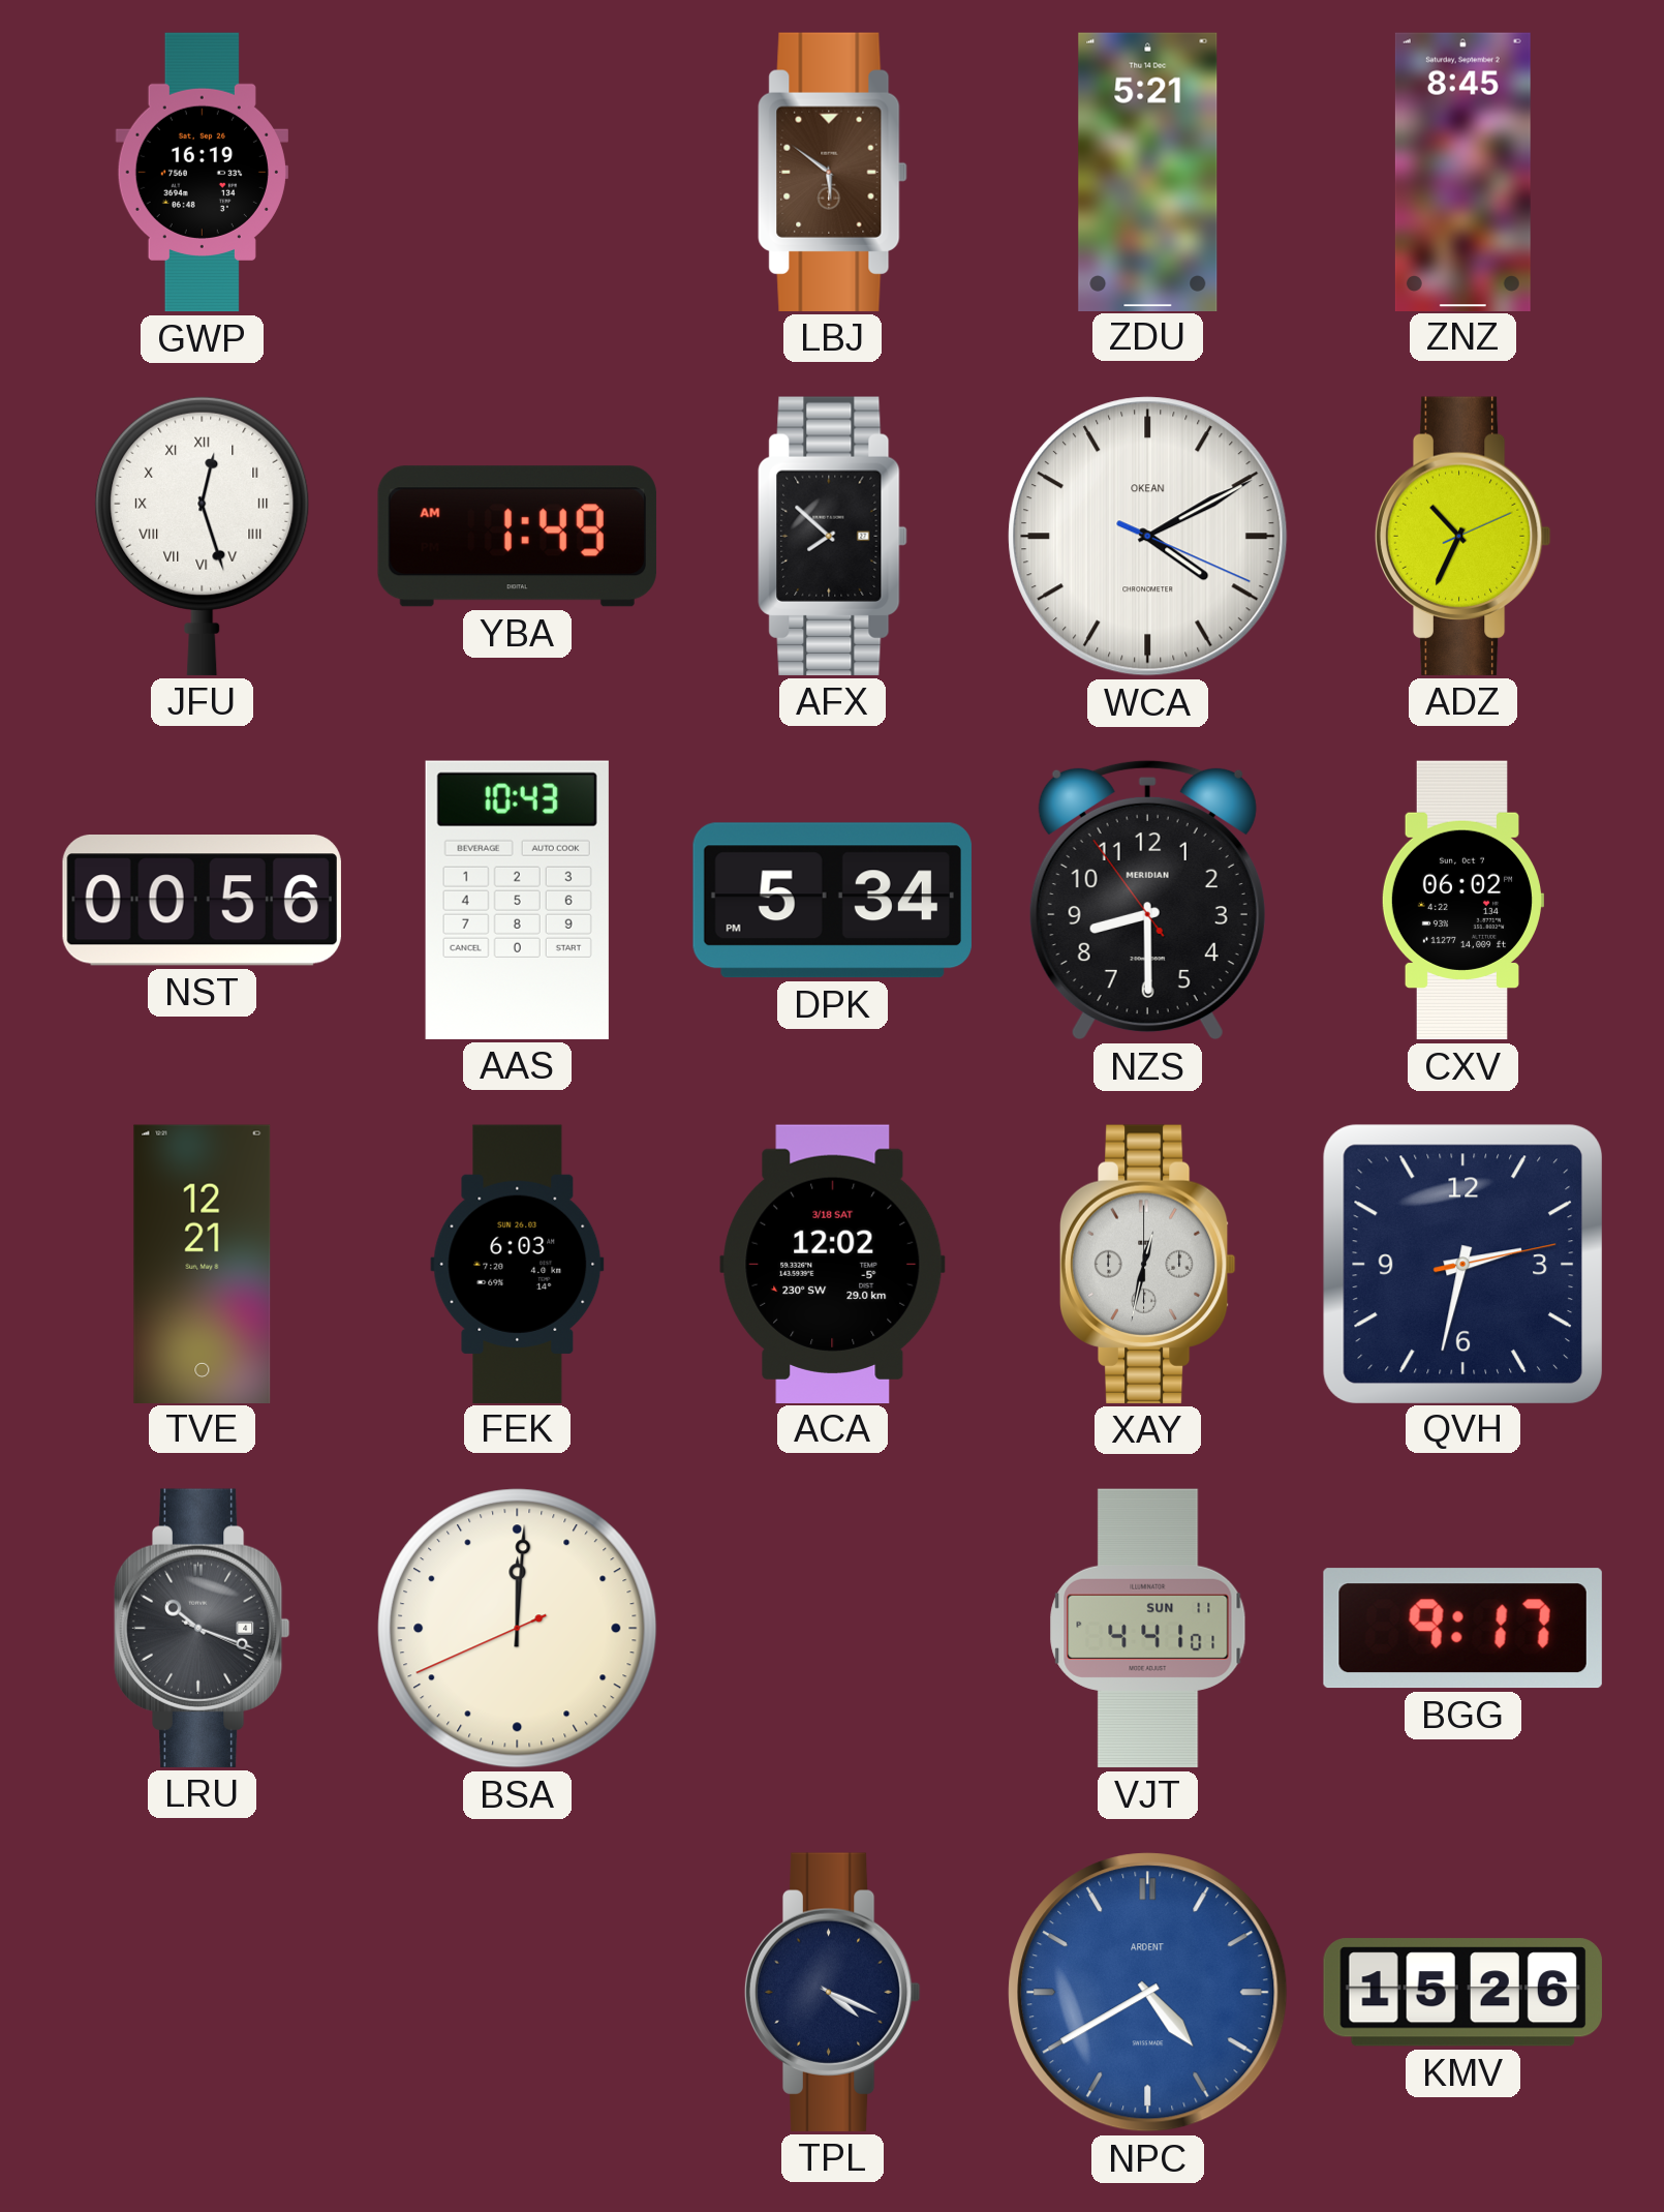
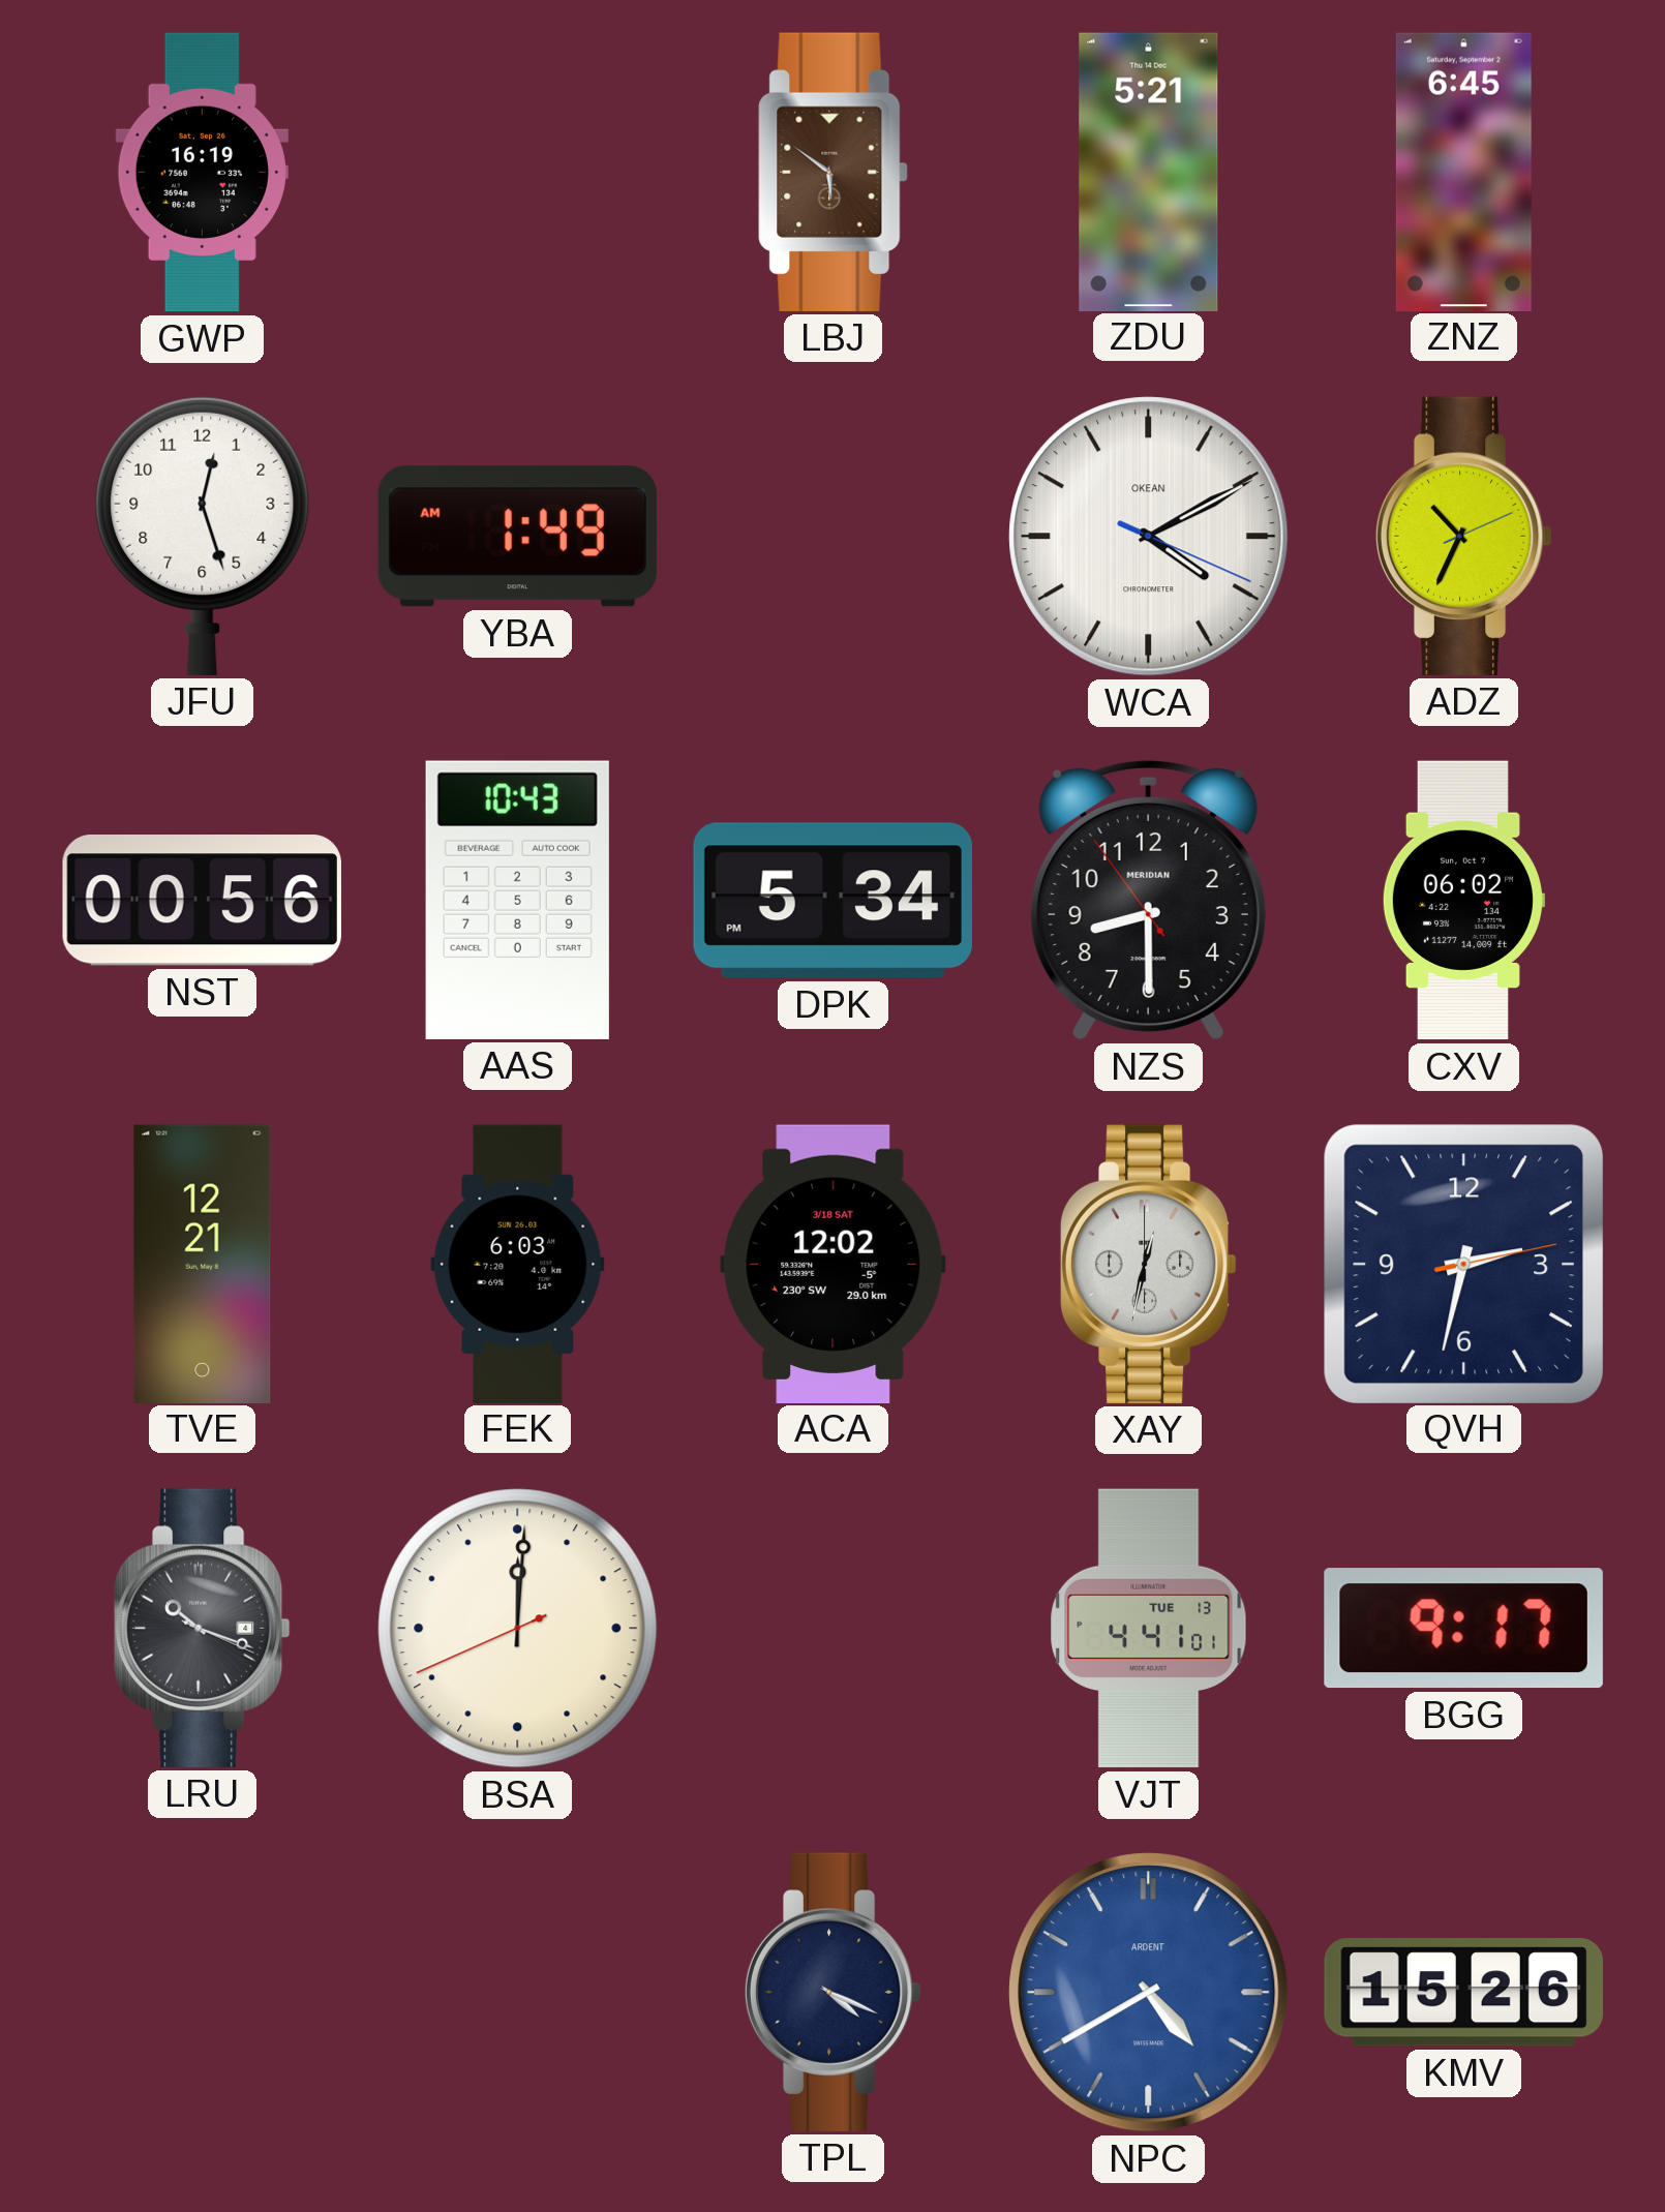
ZNZ: 8:45 -> 6:45 (1463, 172)
JFU numerals: Roman -> Arabic (203, 536)
AFX: 7:52 -> none (833, 536)
VJT date: SUN 11 -> TUE 13 (1149, 1629)
